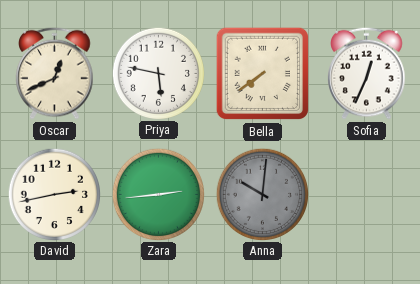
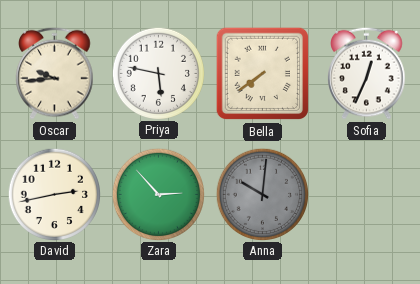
Oscar: 12:41 -> 9:44 (55, 73)
Zara: 2:44 -> 2:53 (158, 194)
